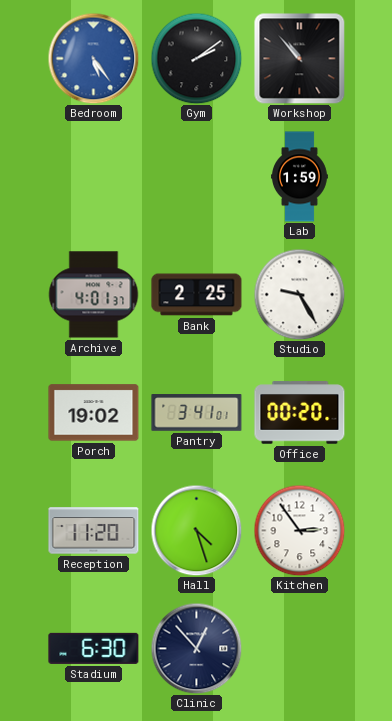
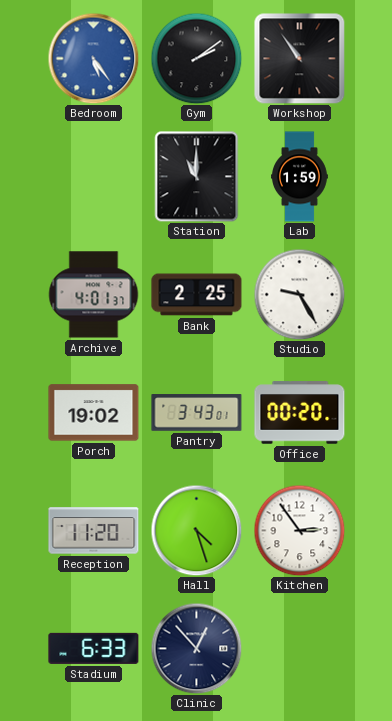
Workshop: 10:53 -> 10:54 (299, 58)
Station: none -> 11:00 (197, 177)
Pantry: 3:41 -> 3:43 (197, 413)
Stadium: 6:30 -> 6:33 (94, 648)
